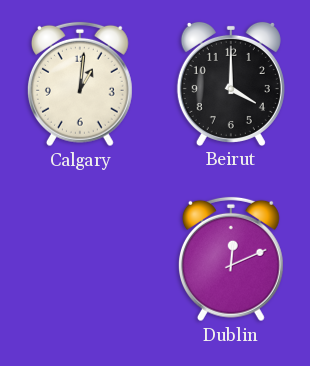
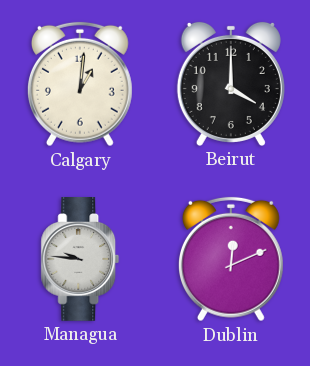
Managua: none -> 9:46 (80, 260)
